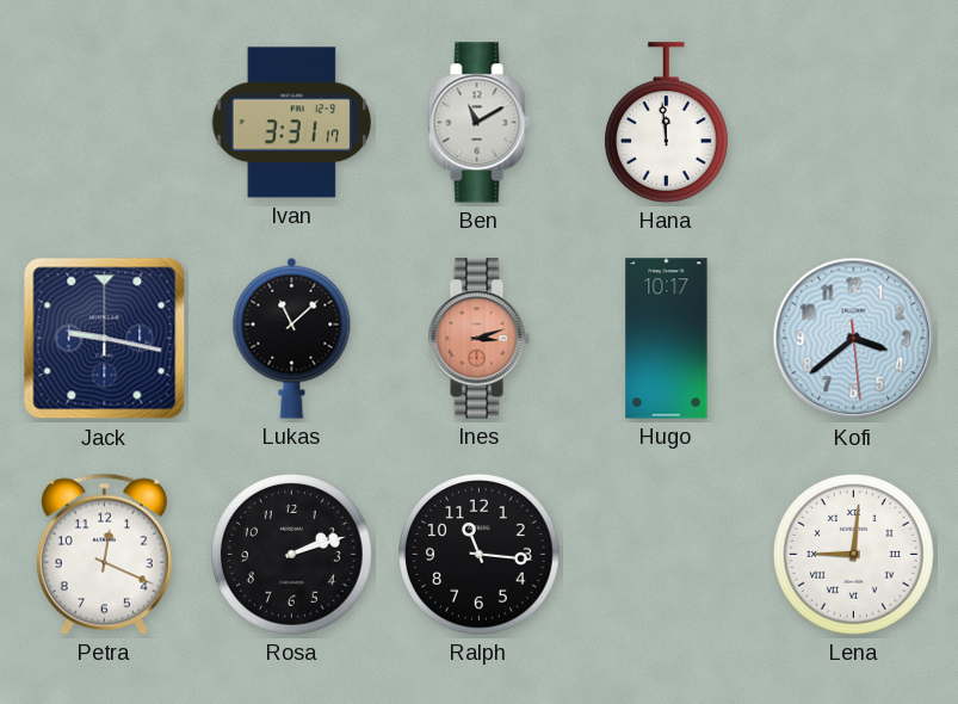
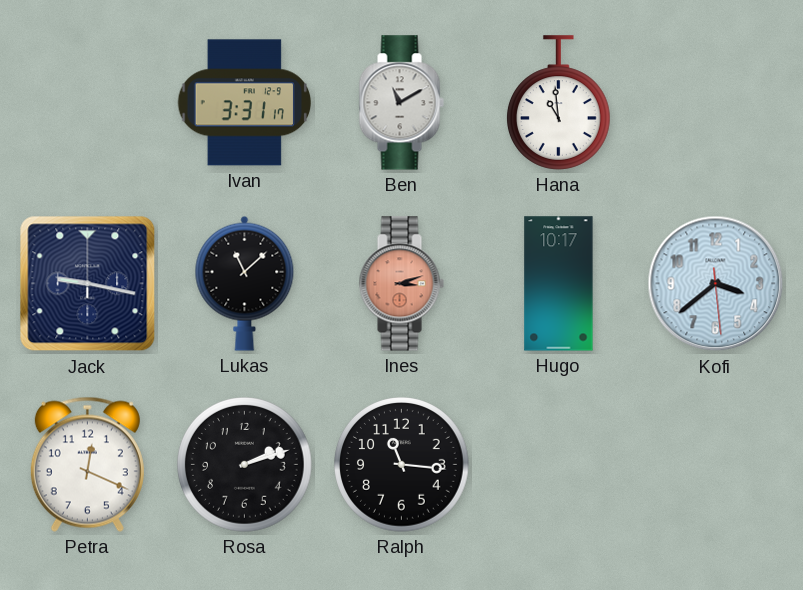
Hana: 11:59 -> 10:59 (559, 103)
Lena: 9:01 -> none (854, 555)
